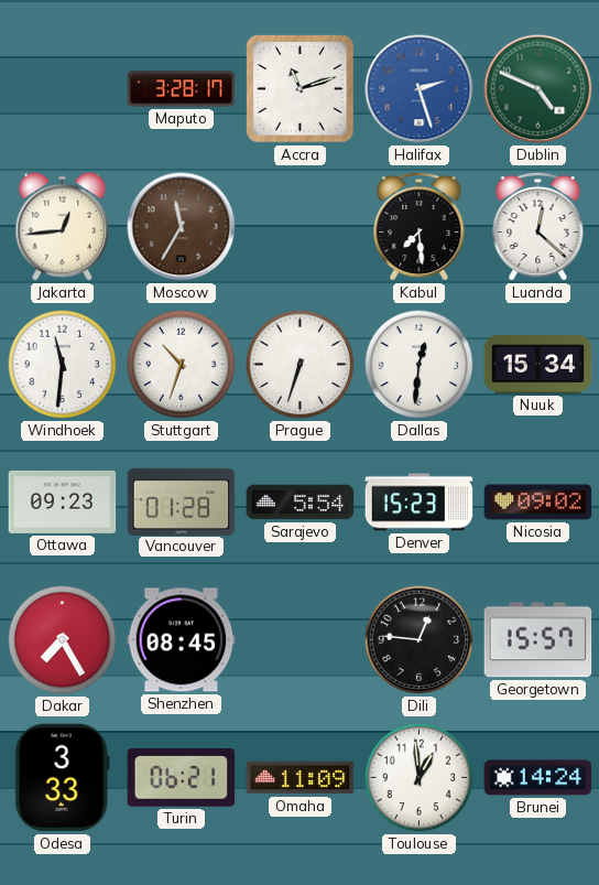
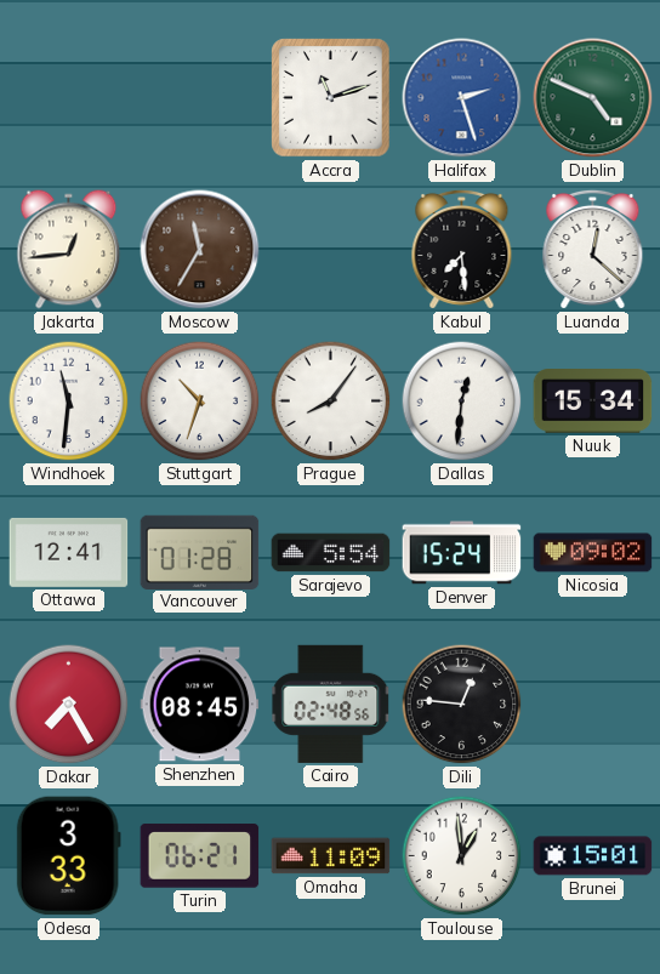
Maputo: 3:28 -> none (182, 89)
Prague: 6:33 -> 8:06 (331, 401)
Ottawa: 09:23 -> 12:41 (69, 552)
Denver: 15:23 -> 15:24 (462, 553)
Cairo: none -> 02:48 (331, 704)
Georgetown: 15:57 -> none (538, 640)
Brunei: 14:24 -> 15:01 (593, 856)
